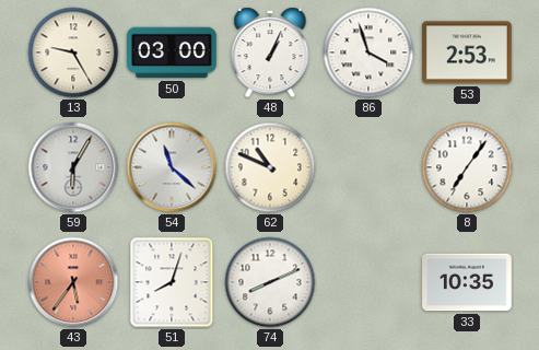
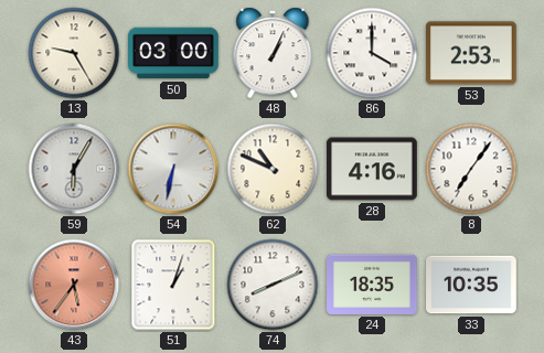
86: 3:57 -> 4:00 (372, 53)
54: 11:22 -> 6:32 (173, 169)
28: none -> 4:16 (373, 169)
51: 8:03 -> 1:03 (173, 285)
24: none -> 18:35 (373, 285)
